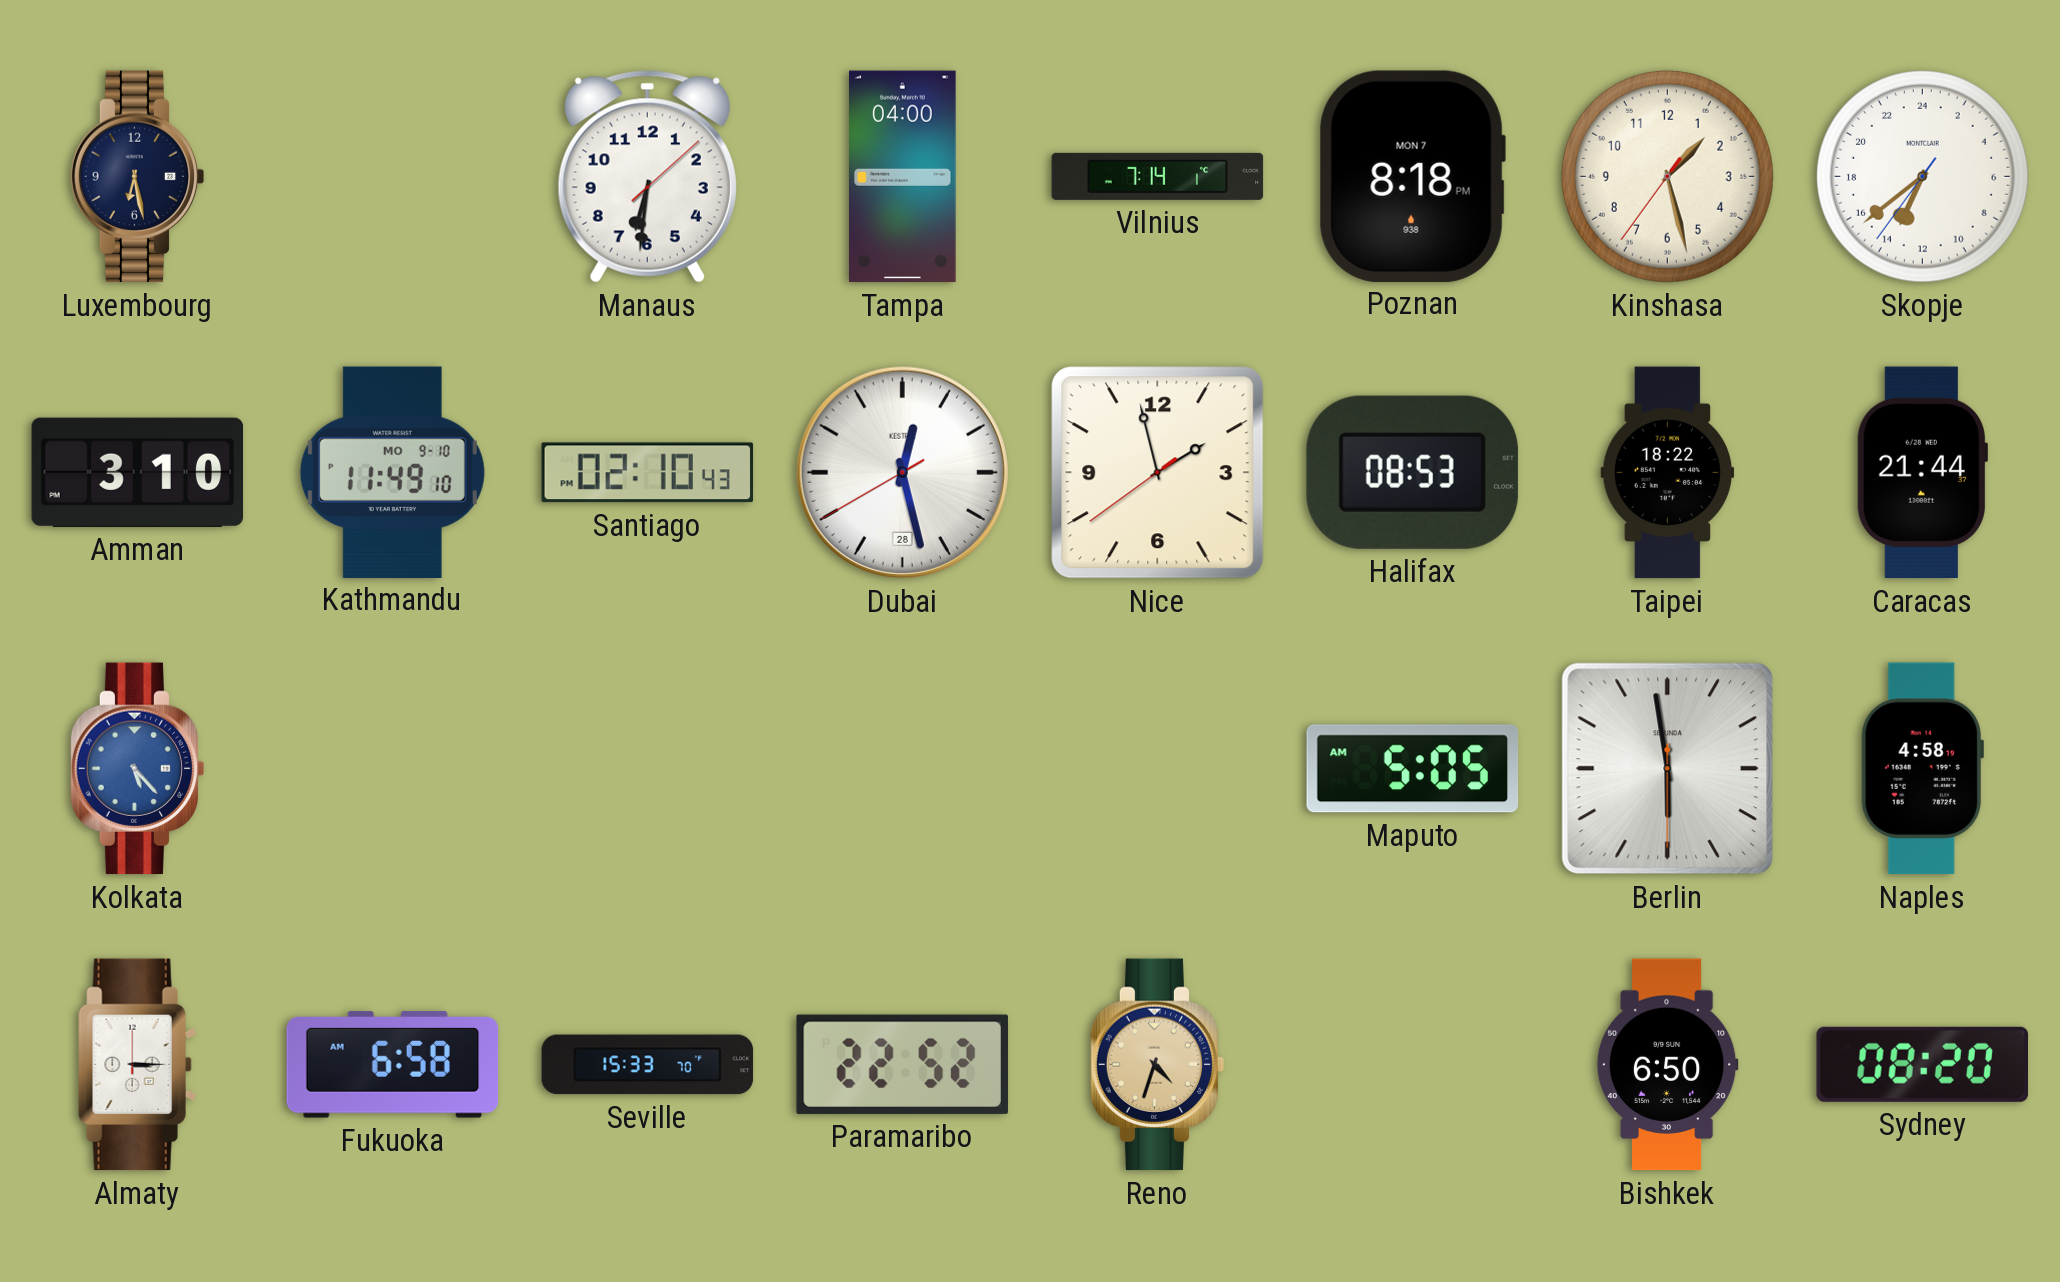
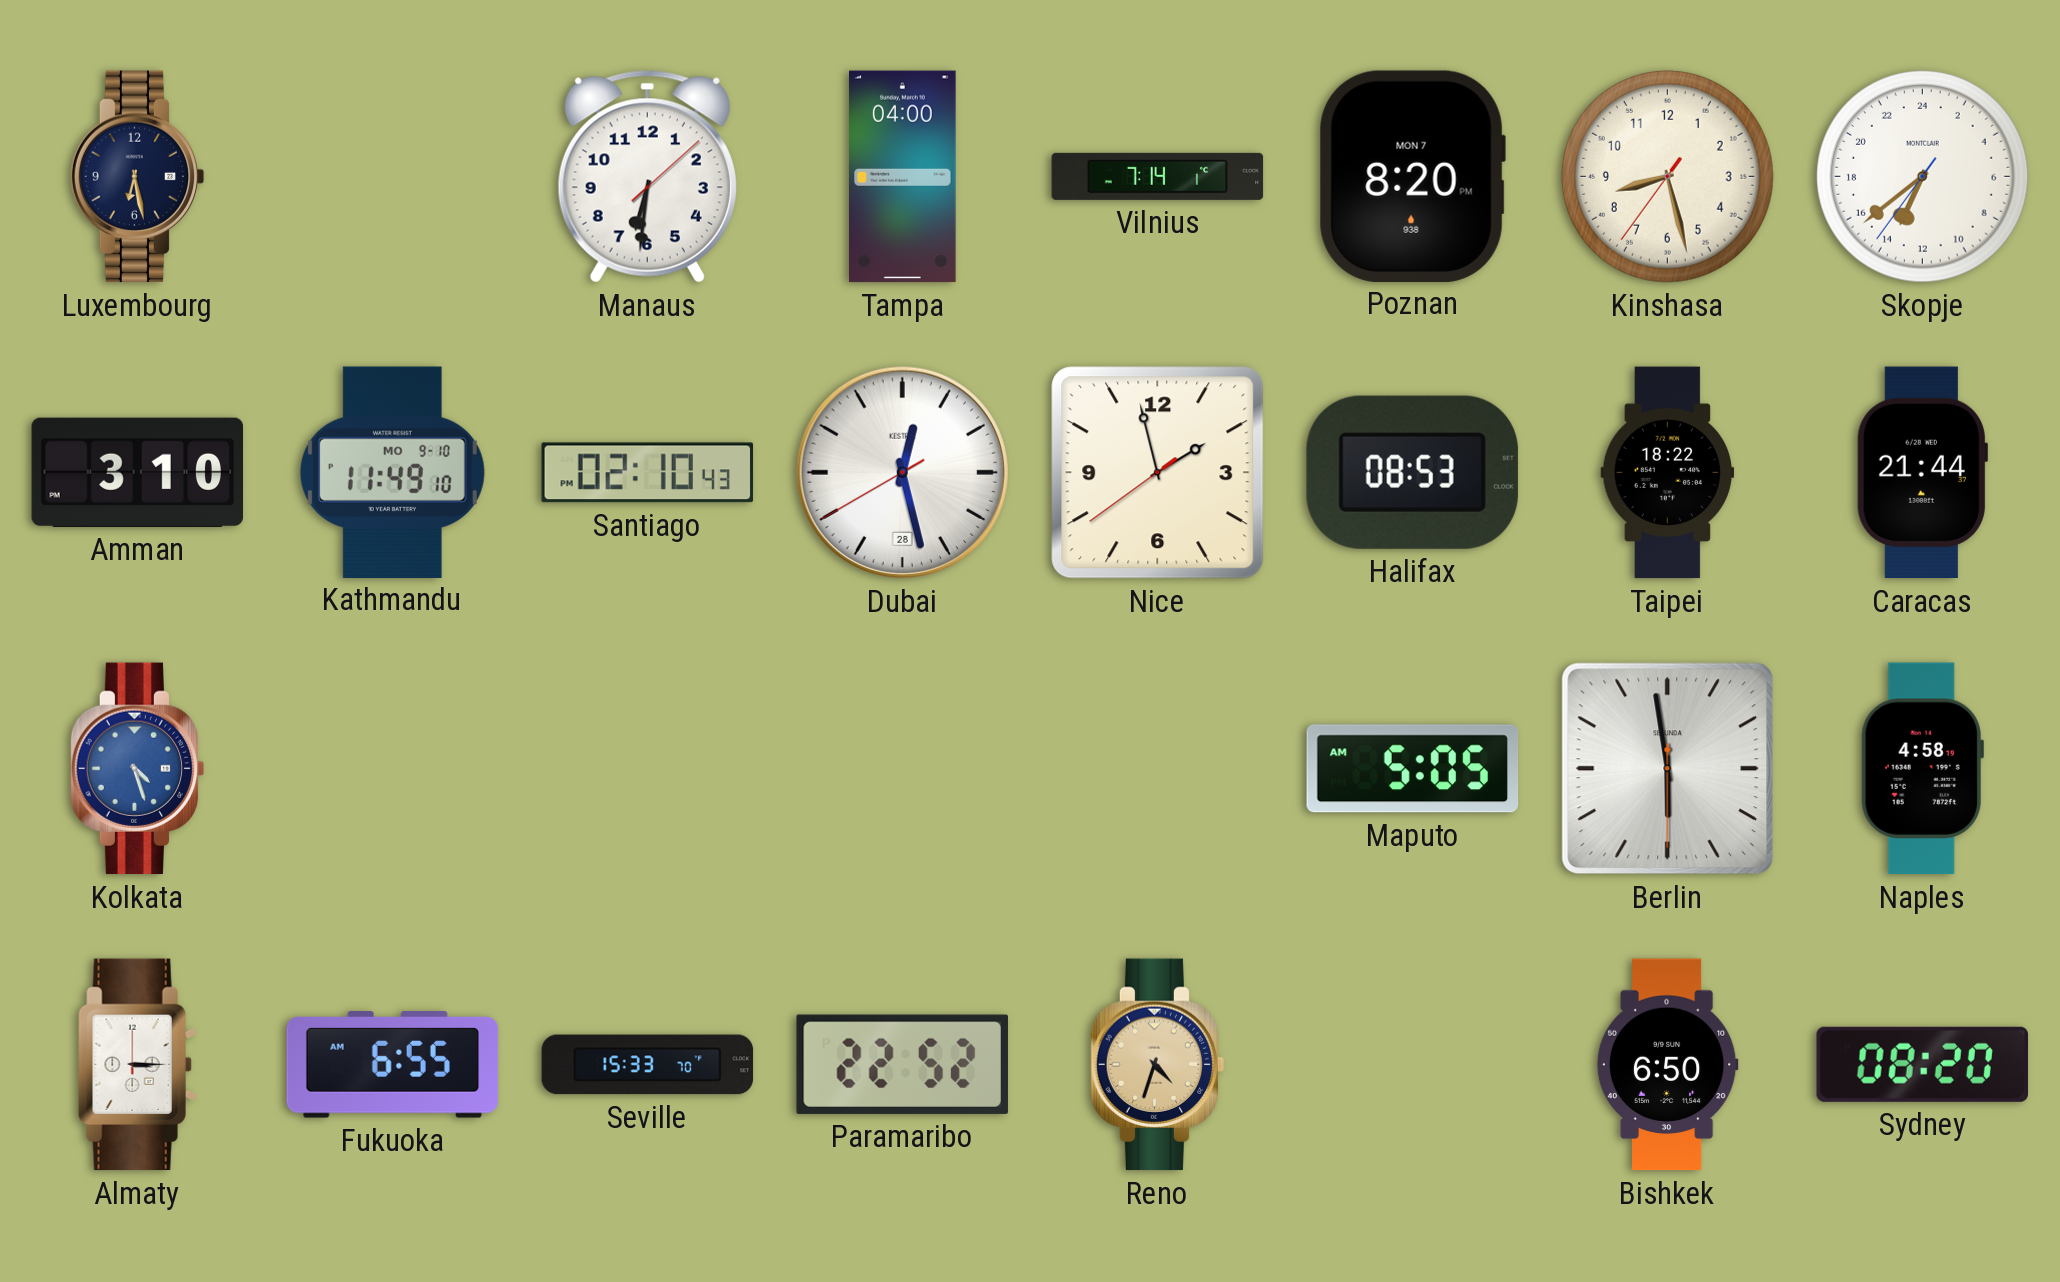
Poznan: 8:18 -> 8:20 (1412, 176)
Kinshasa: 1:27 -> 8:27 (1667, 176)
Kolkata: 5:23 -> 4:27 (138, 769)
Fukuoka: 6:58 -> 6:55 (393, 1065)
